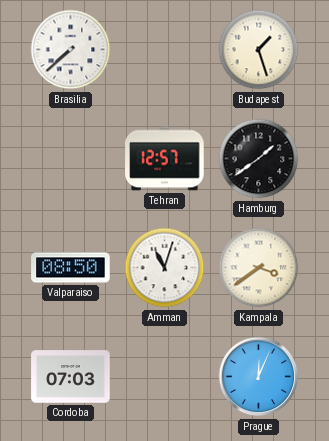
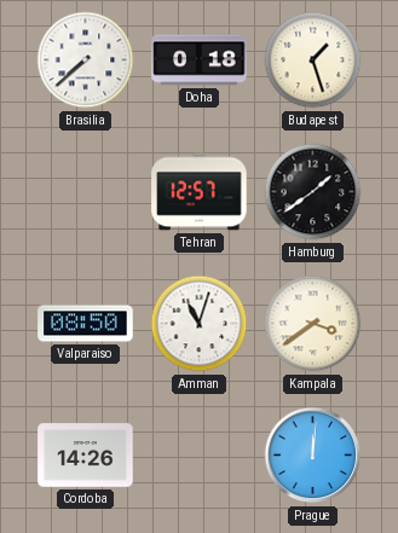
Doha: none -> 0:18 (200, 60)
Cordoba: 07:03 -> 14:26 (86, 456)
Prague: 12:04 -> 12:01 (313, 456)
